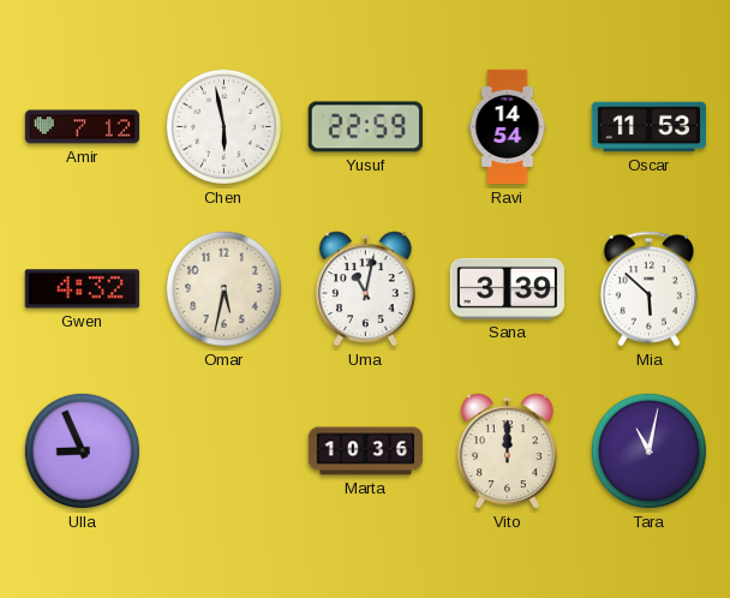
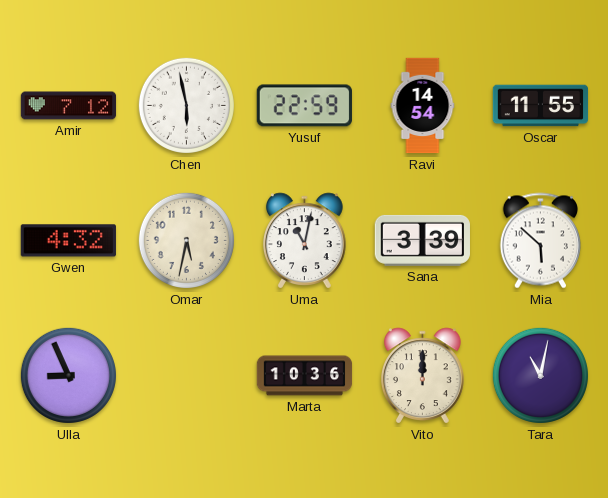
Oscar: 11:53 -> 11:55 (541, 106)
